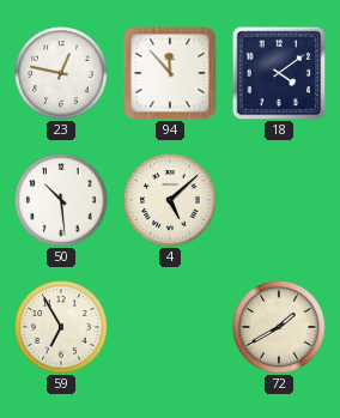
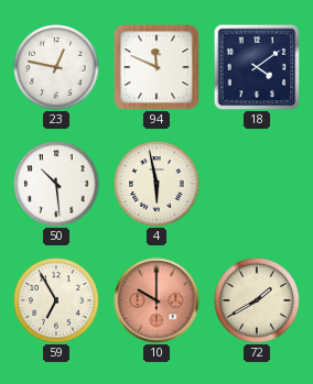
94: 11:53 -> 11:49 (156, 67)
4: 5:08 -> 5:58 (156, 184)
10: none -> 10:00 (156, 300)
